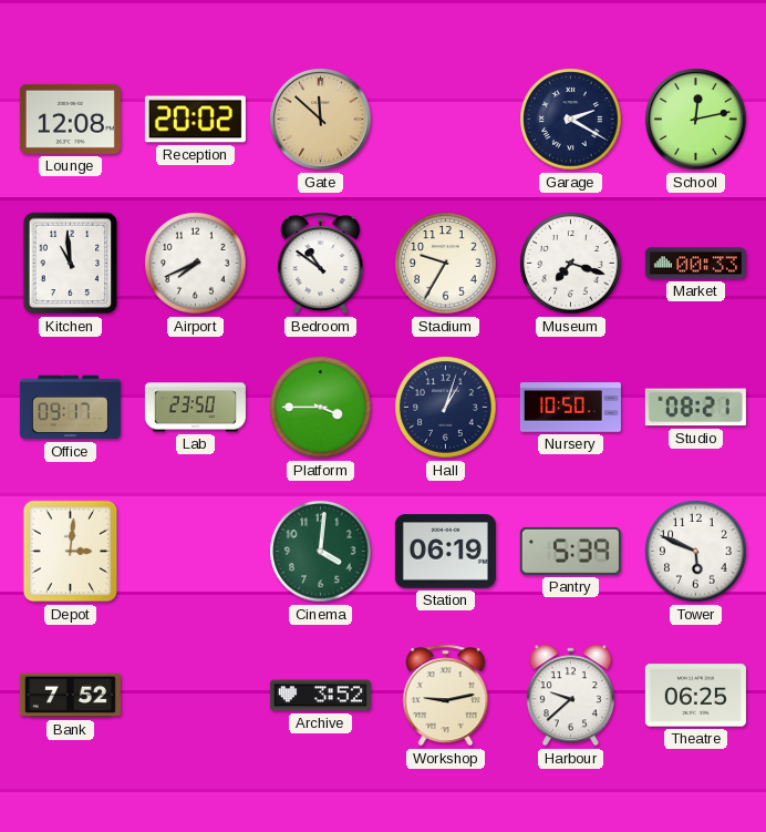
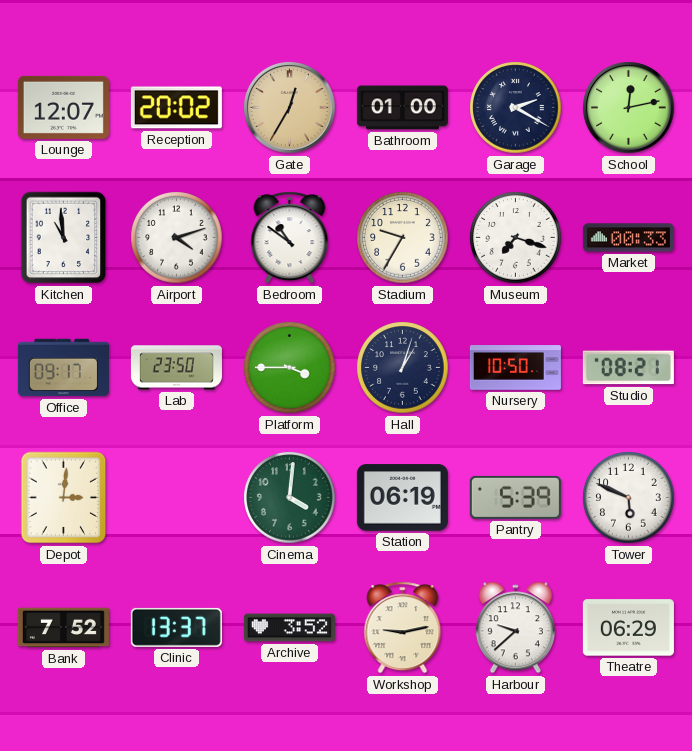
Lounge: 12:08 -> 12:07 (63, 107)
Gate: 11:52 -> 12:35 (290, 108)
Bathroom: none -> 01:00 (402, 108)
Airport: 7:41 -> 4:12 (177, 238)
Clinic: none -> 13:37 (176, 627)
Theatre: 06:25 -> 06:29 (628, 628)
